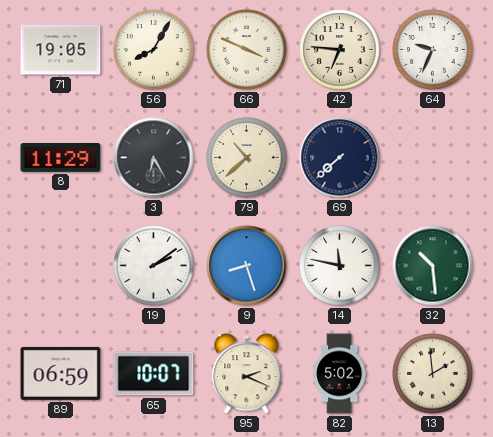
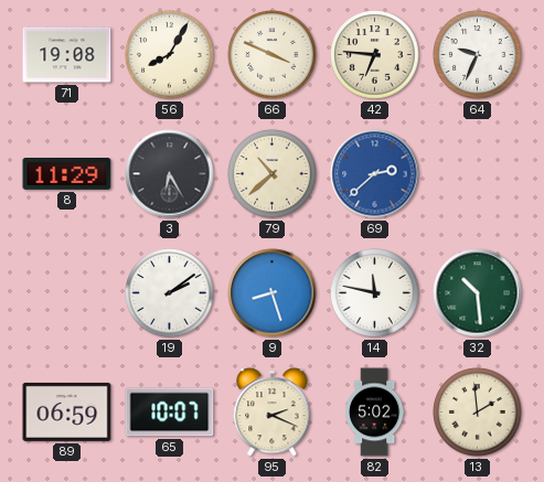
71: 19:05 -> 19:08 (67, 55)
69: 7:38 -> 2:38 (375, 174)
69 dial: navy -> blue (375, 174)
